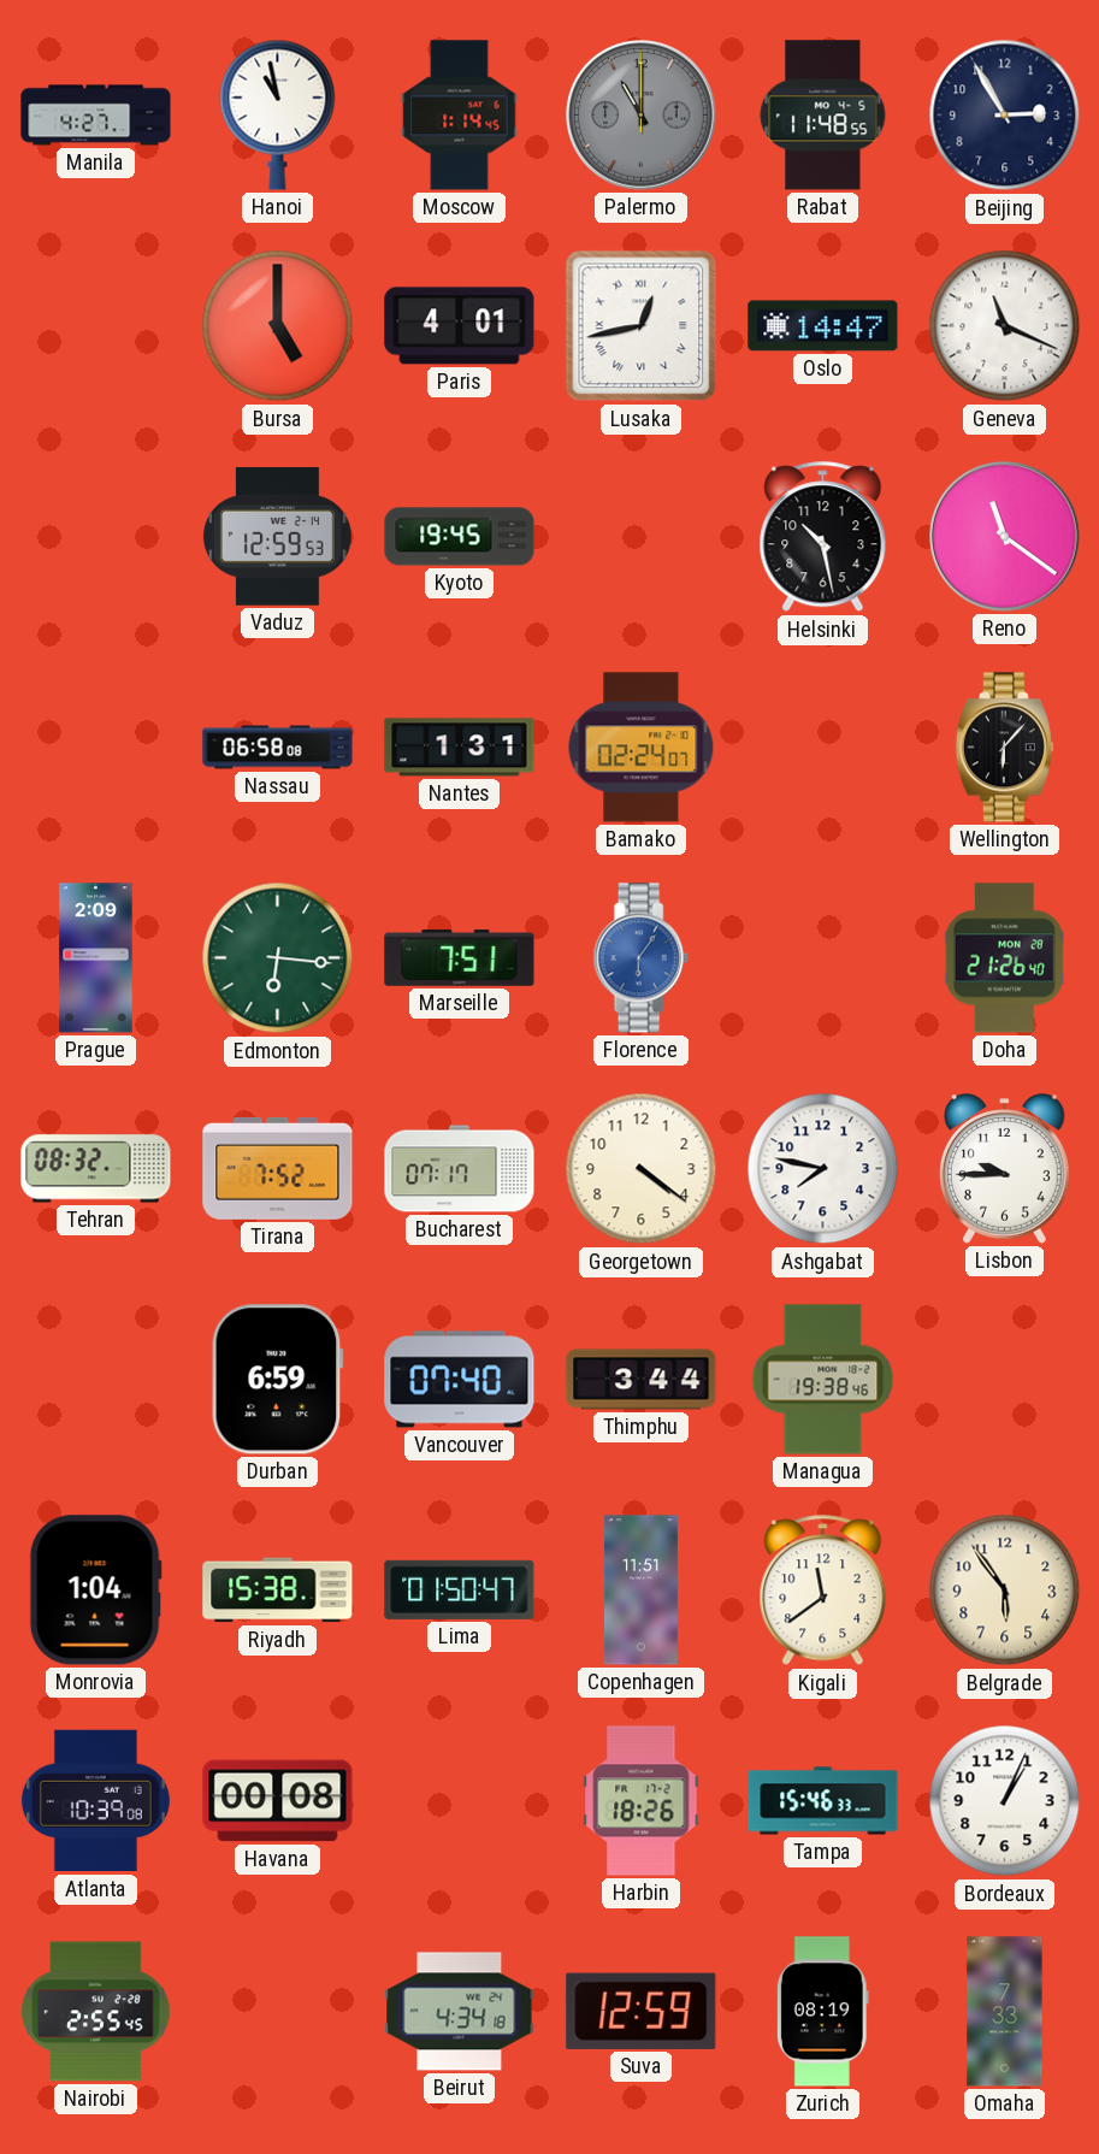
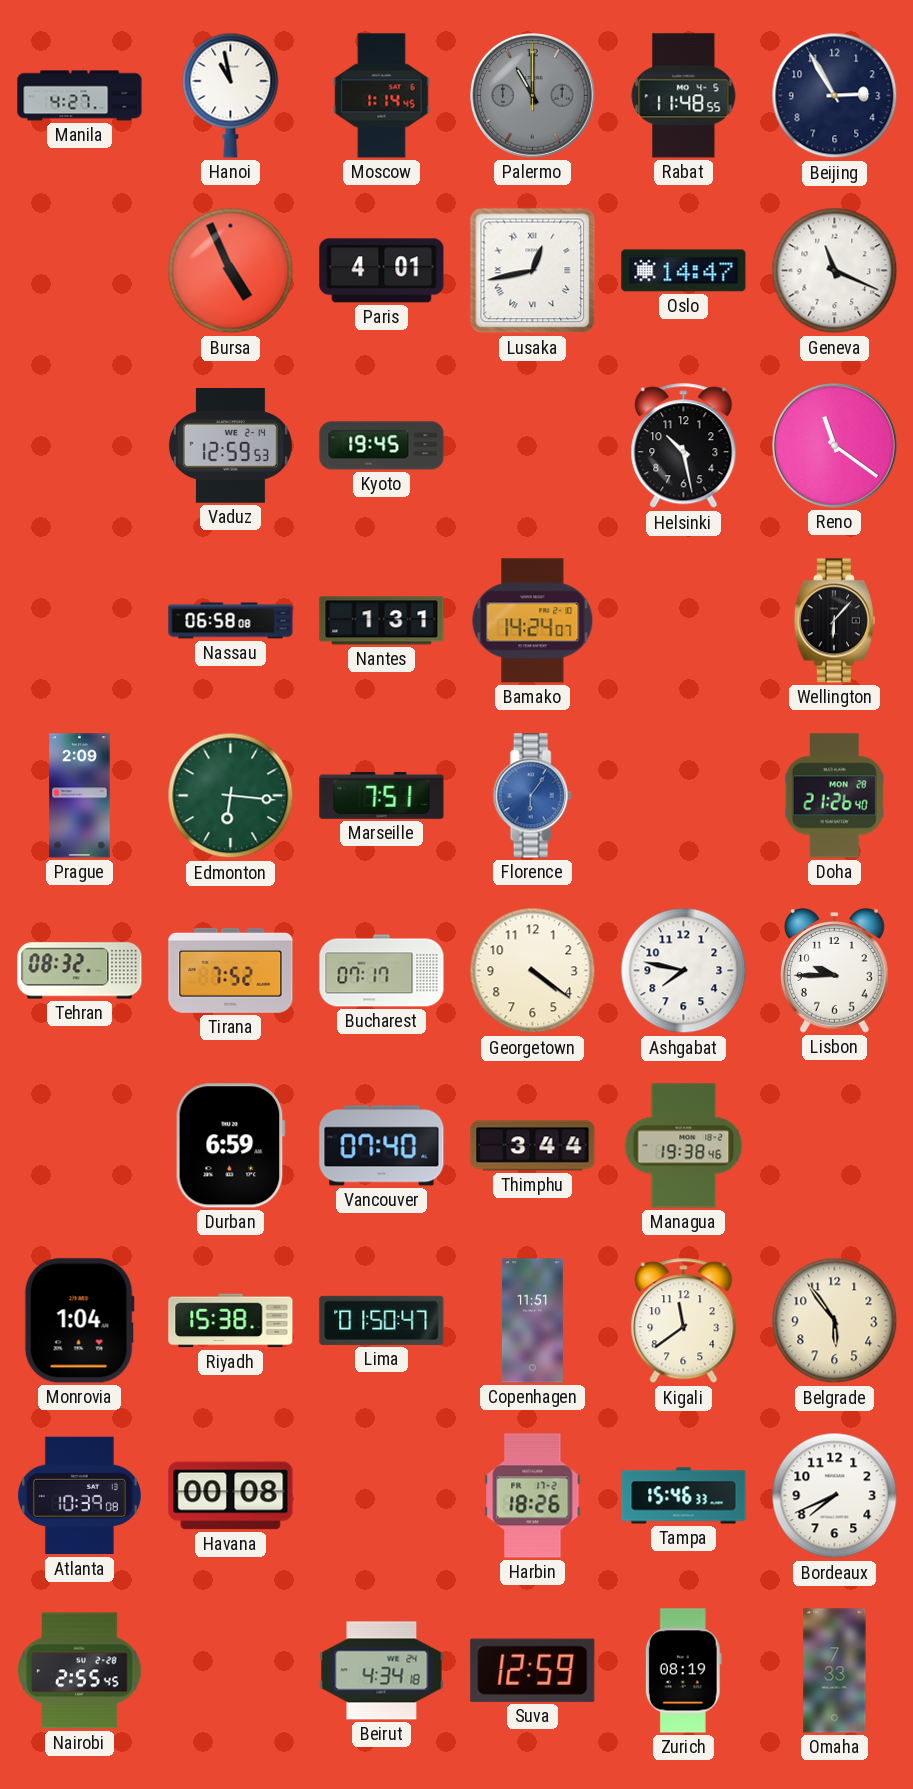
Bursa: 5:00 -> 4:56 (231, 271)
Bamako: 02:24 -> 14:24 (533, 621)
Bordeaux: 1:04 -> 7:41 (835, 1496)
